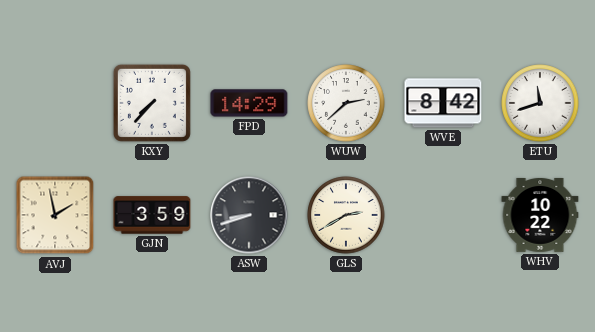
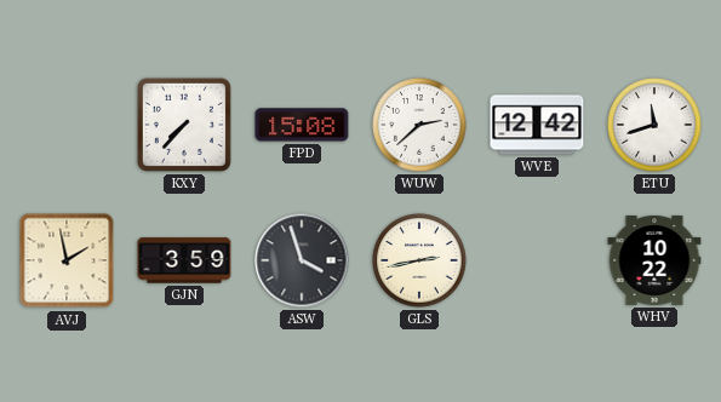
FPD: 14:29 -> 15:08 (302, 125)
WVE: 8:42 -> 12:42 (537, 125)
ASW: 8:42 -> 3:57 (302, 260)
GLS: 2:40 -> 2:43 (419, 260)
